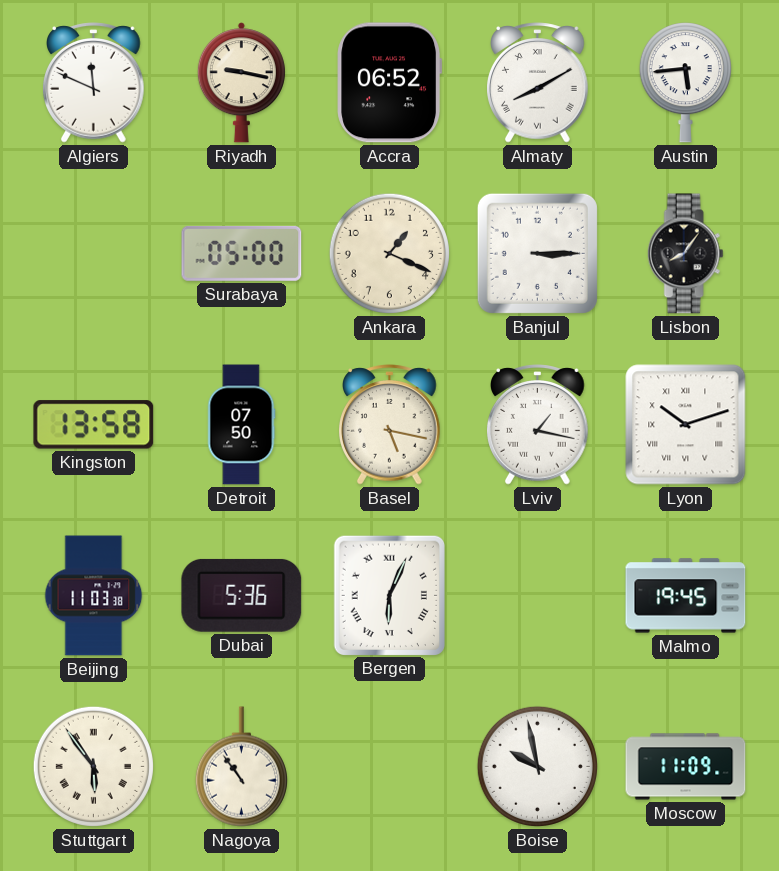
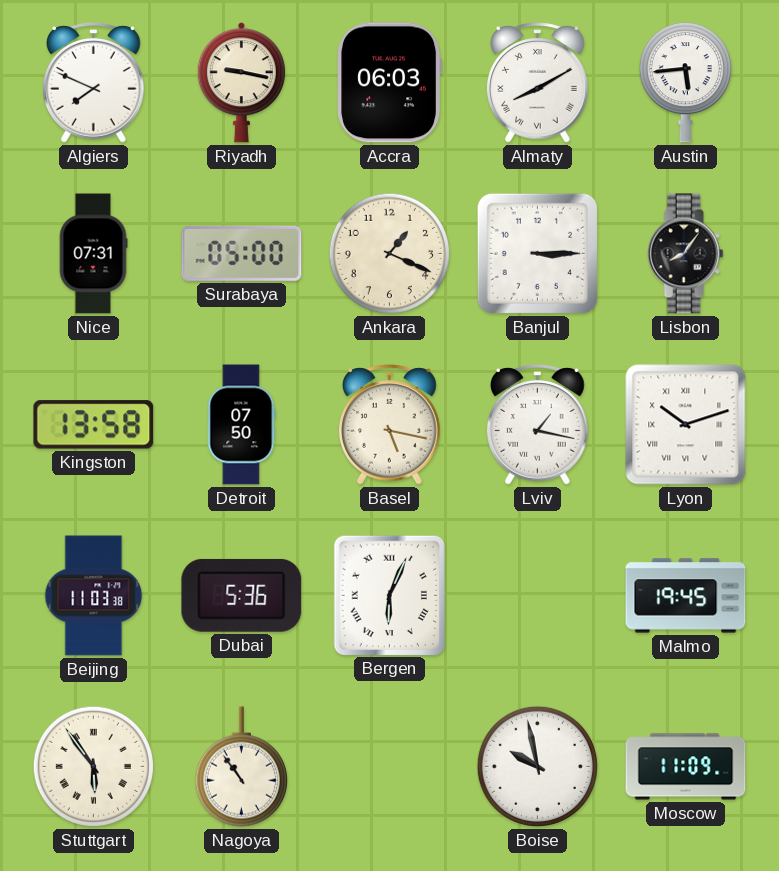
Algiers: 11:49 -> 7:49 (94, 83)
Accra: 06:52 -> 06:03 (390, 83)
Nice: none -> 07:31 (93, 254)
